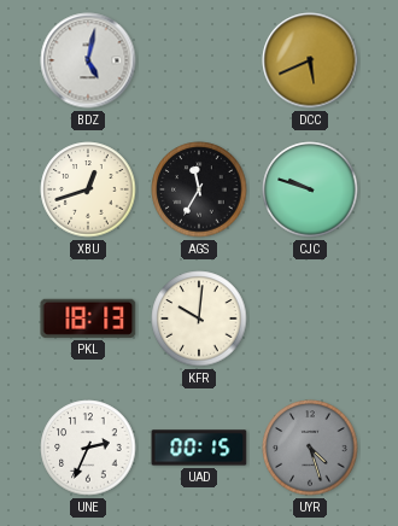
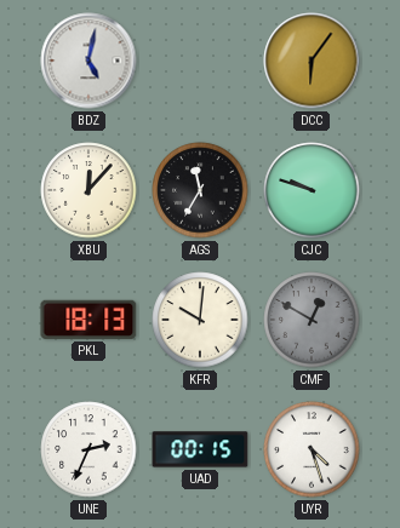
DCC: 5:41 -> 6:06 (312, 61)
XBU: 12:42 -> 12:07 (88, 190)
CMF: none -> 12:50 (312, 320)
UYR dial: grey -> white (312, 449)
